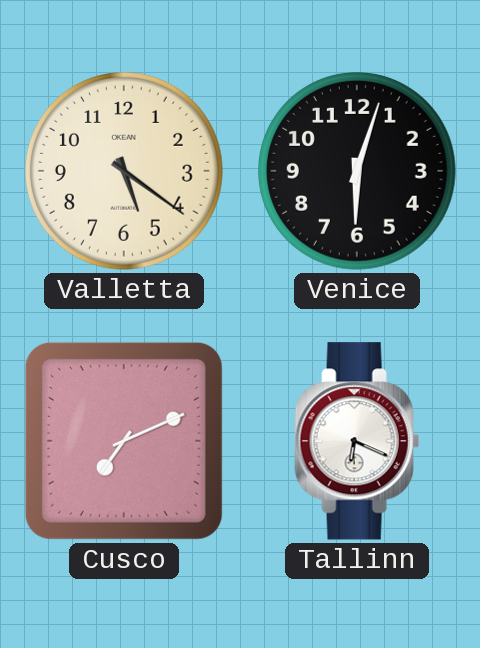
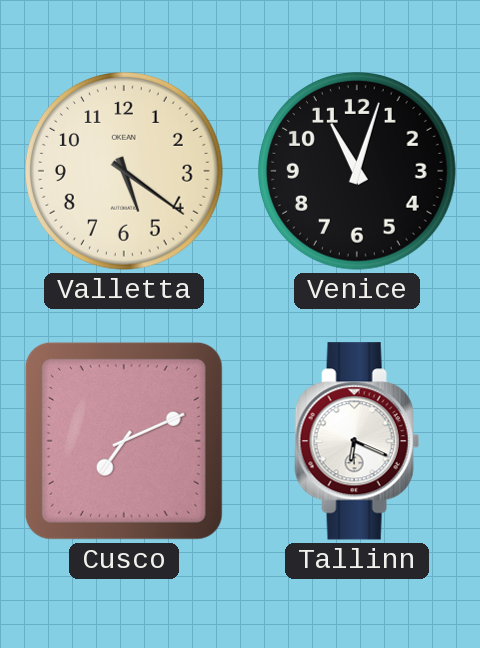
Venice: 6:03 -> 11:03 (358, 172)
